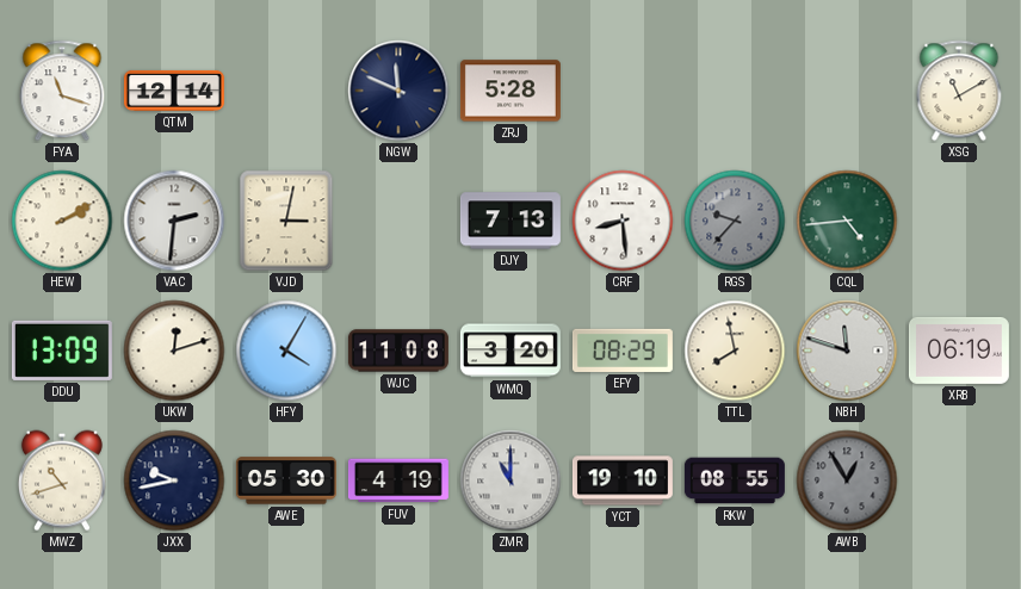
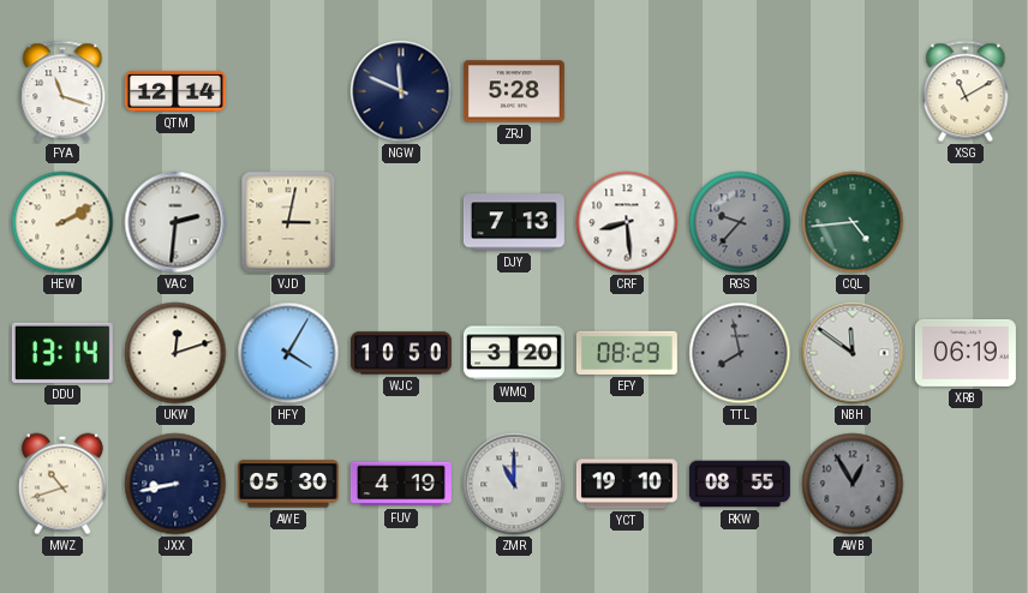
DDU: 13:09 -> 13:14 (62, 353)
WJC: 11:08 -> 10:50 (401, 353)
TTL dial: cream -> grey (740, 353)
NBH: 11:48 -> 11:51 (853, 353)
JXX: 9:43 -> 8:43 (175, 484)
